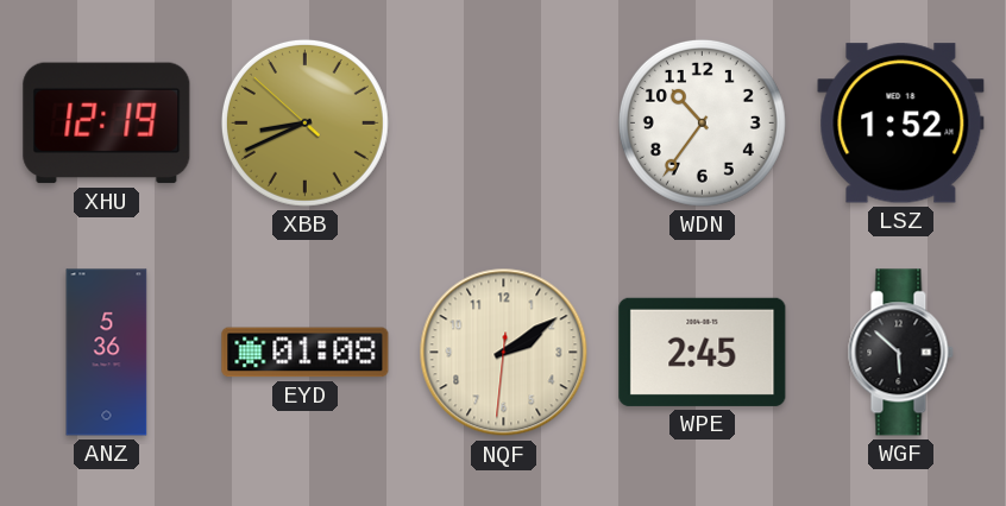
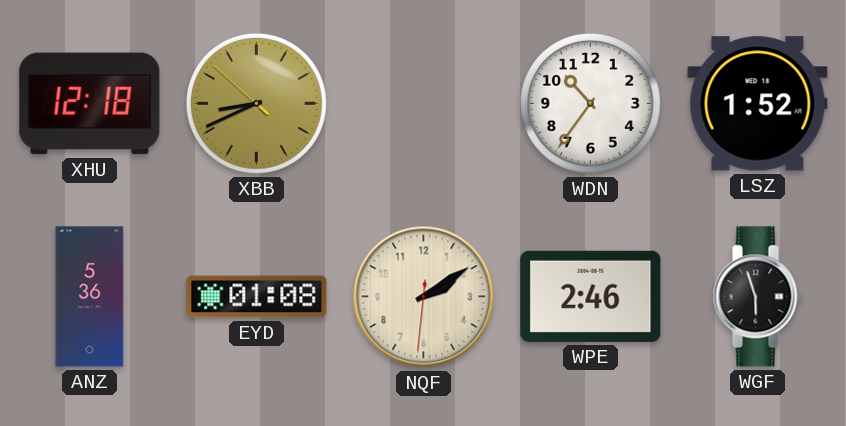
XHU: 12:19 -> 12:18 (90, 104)
WPE: 2:45 -> 2:46 (591, 296)
WGF: 5:52 -> 5:57 (757, 297)
